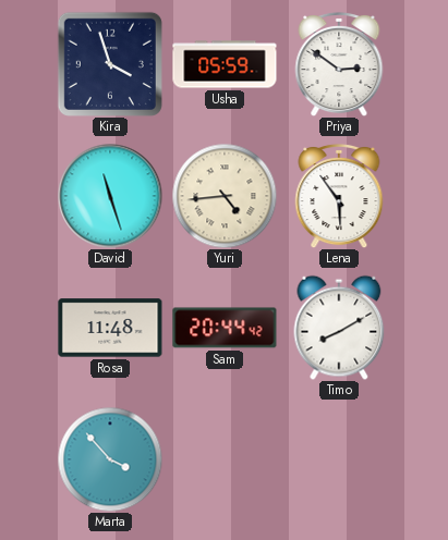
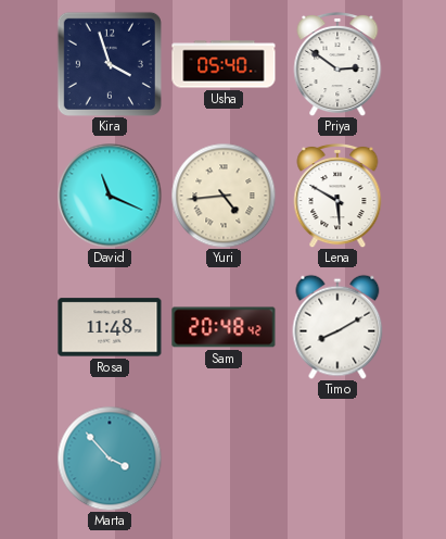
Usha: 05:59 -> 05:40 (224, 64)
David: 11:27 -> 11:19 (110, 196)
Lena: 5:54 -> 5:50 (337, 196)
Sam: 20:44 -> 20:48 (224, 327)
